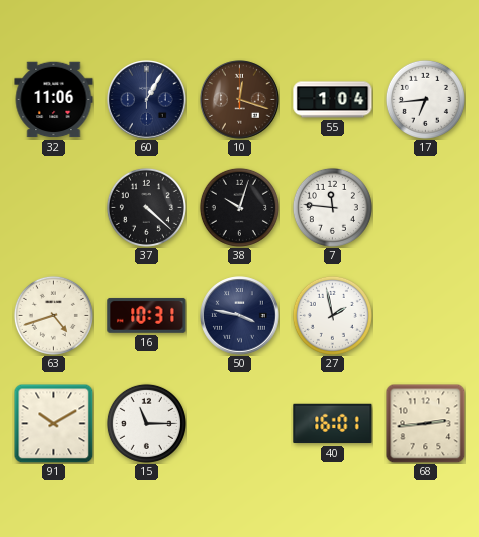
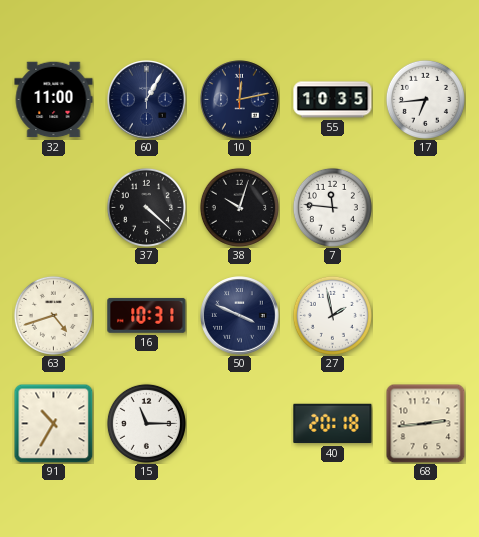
32: 11:06 -> 11:00 (54, 100)
10: 12:18 -> 12:13 (240, 100)
10 dial: brown -> navy (240, 100)
55: 1:04 -> 10:35 (333, 100)
50: 3:47 -> 3:49 (240, 316)
91: 10:10 -> 10:35 (53, 423)
40: 16:01 -> 20:18 (333, 424)
